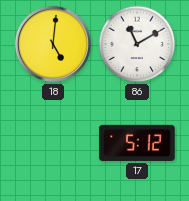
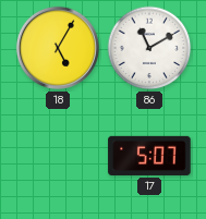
18: 5:01 -> 5:05 (58, 48)
17: 5:12 -> 5:07 (149, 156)
